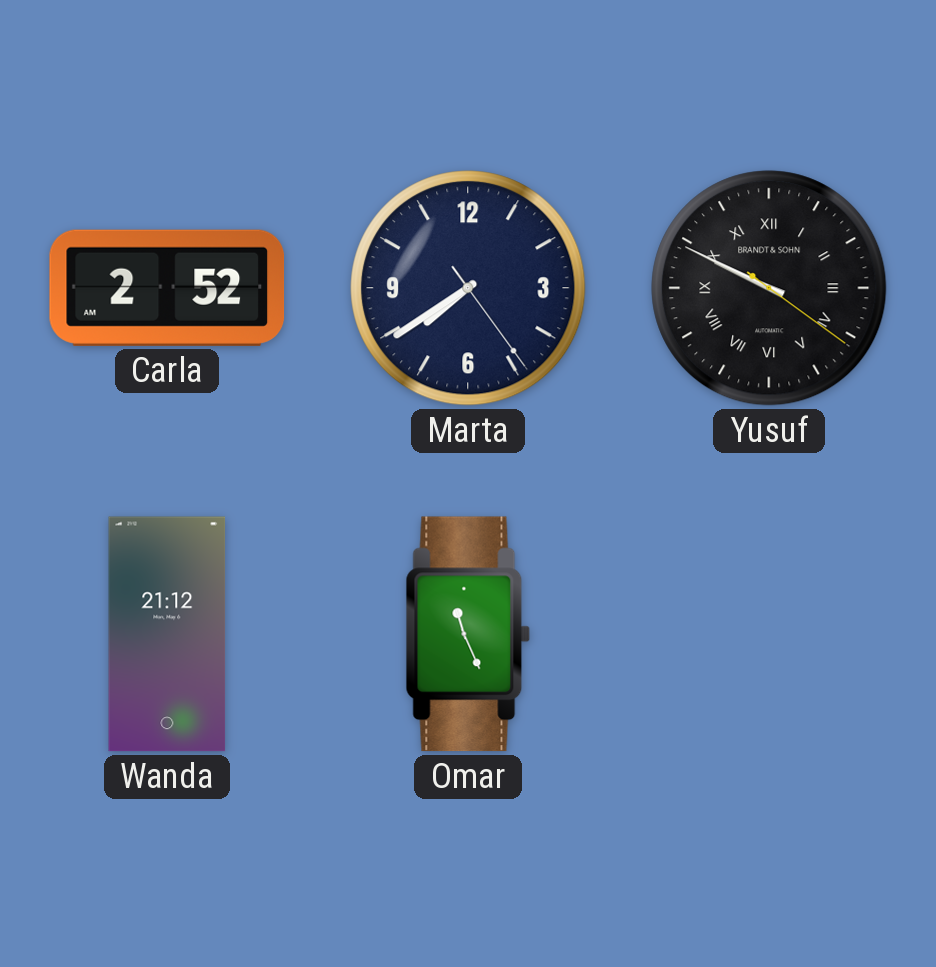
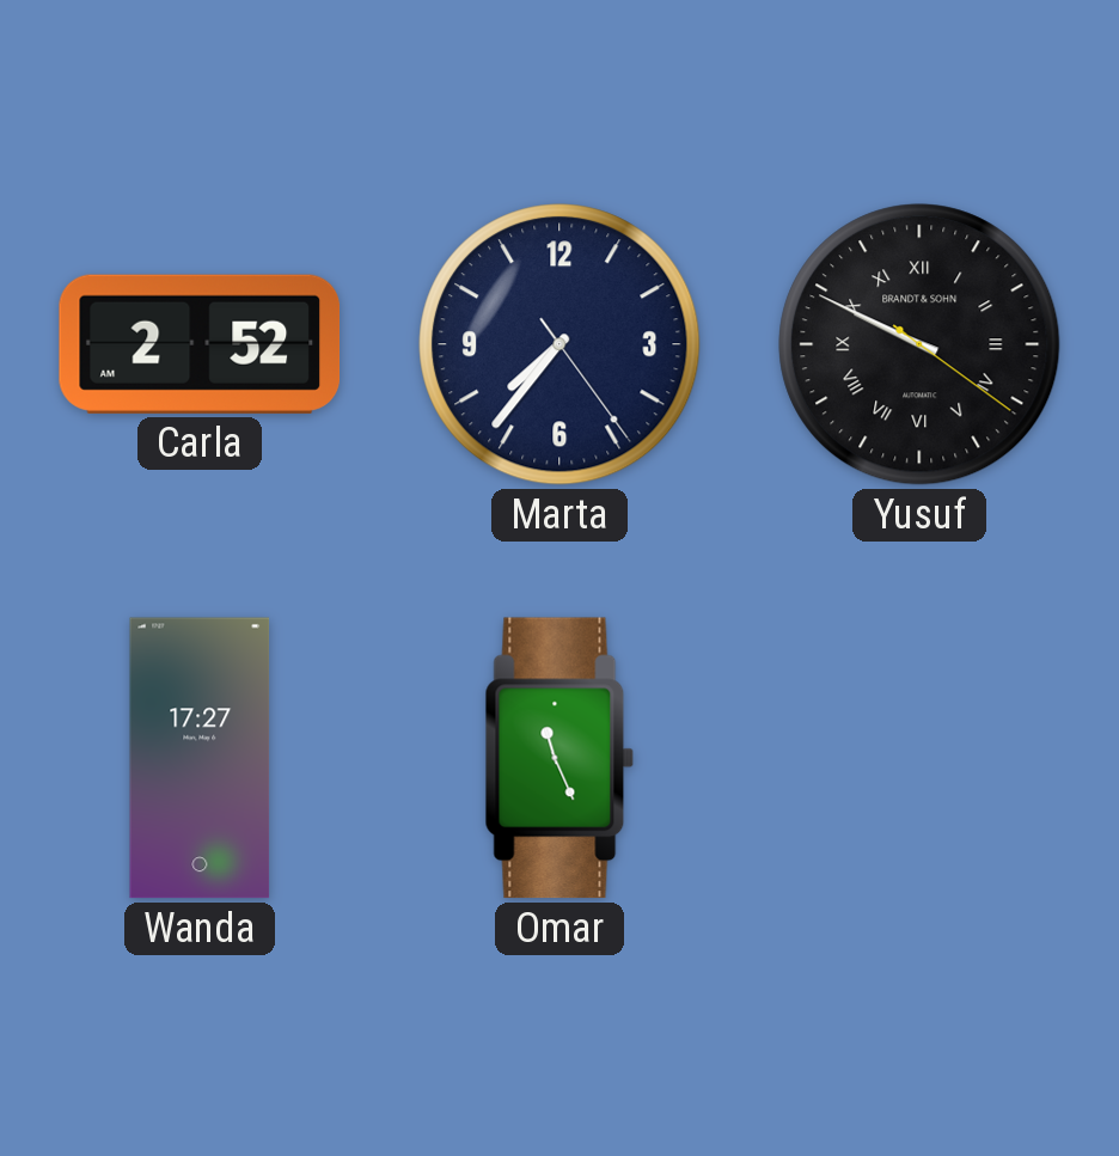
Marta: 7:39 -> 7:36 (559, 344)
Wanda: 21:12 -> 17:27 (200, 758)
